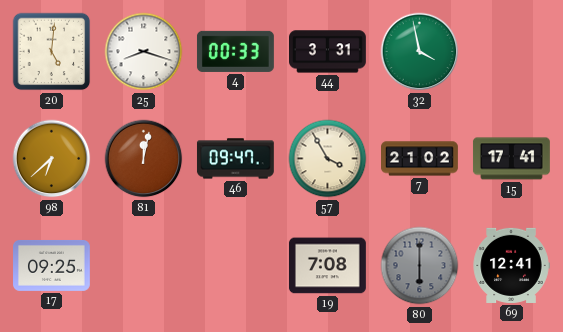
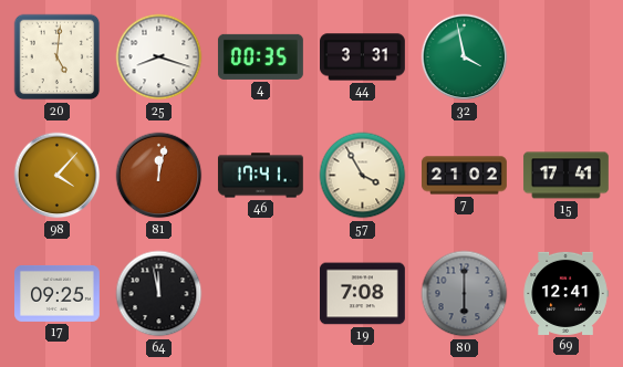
4: 00:33 -> 00:35 (260, 56)
98: 6:38 -> 4:07 (58, 176)
46: 09:47 -> 17:41 (260, 176)
64: none -> 11:58 (159, 294)
